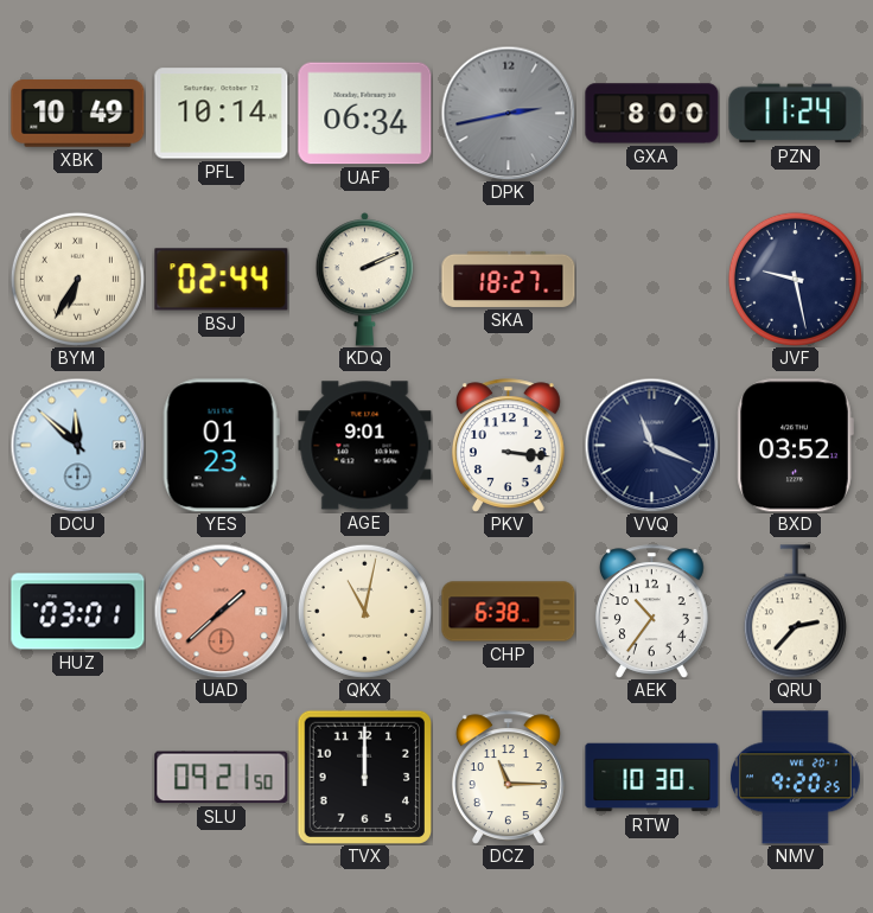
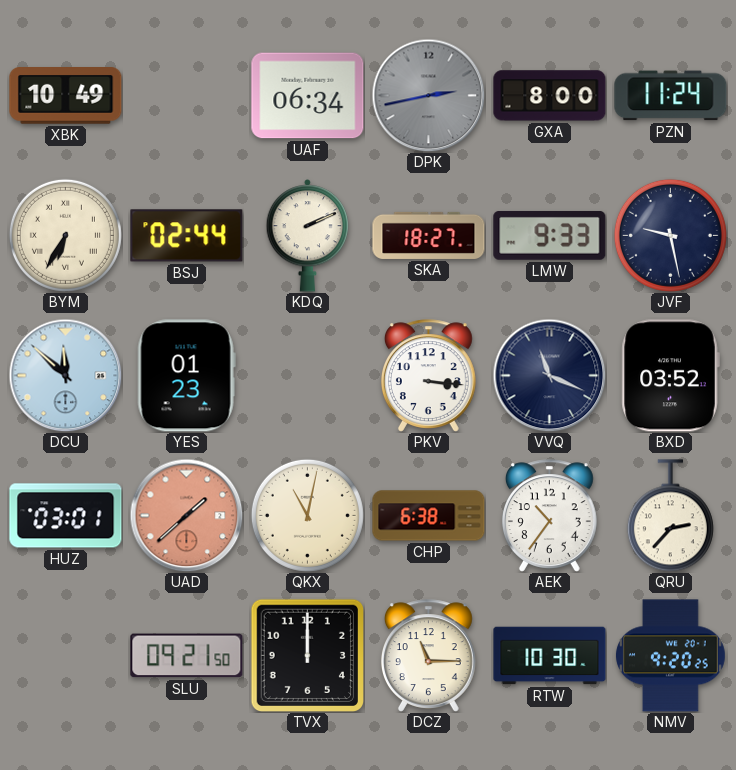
PFL: 10:14 -> none (222, 114)
LMW: none -> 9:33 (550, 235)
AGE: 9:01 -> none (365, 446)
